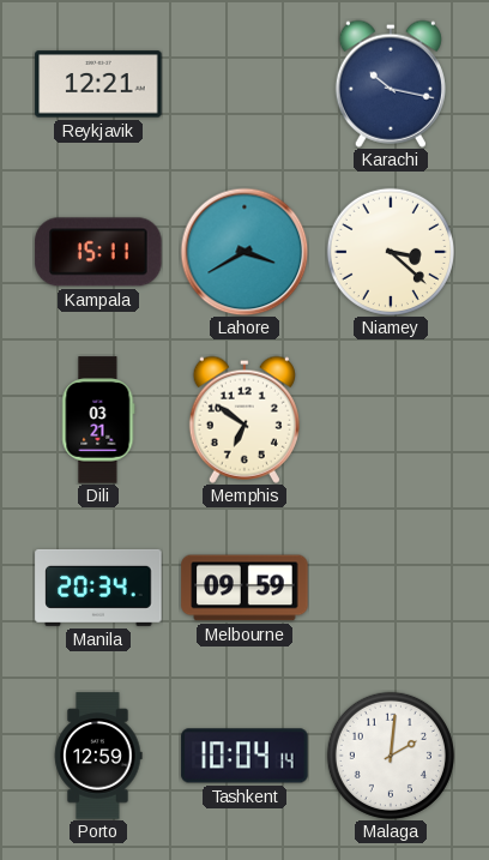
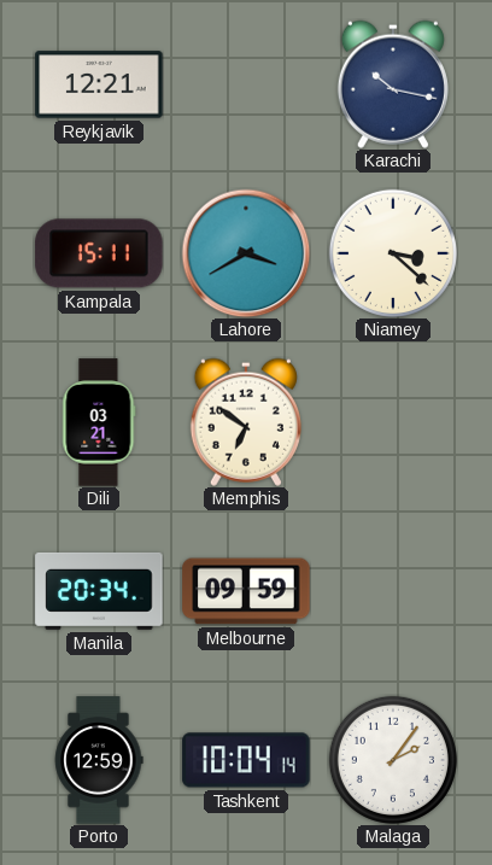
Malaga: 2:01 -> 2:06 (393, 760)
